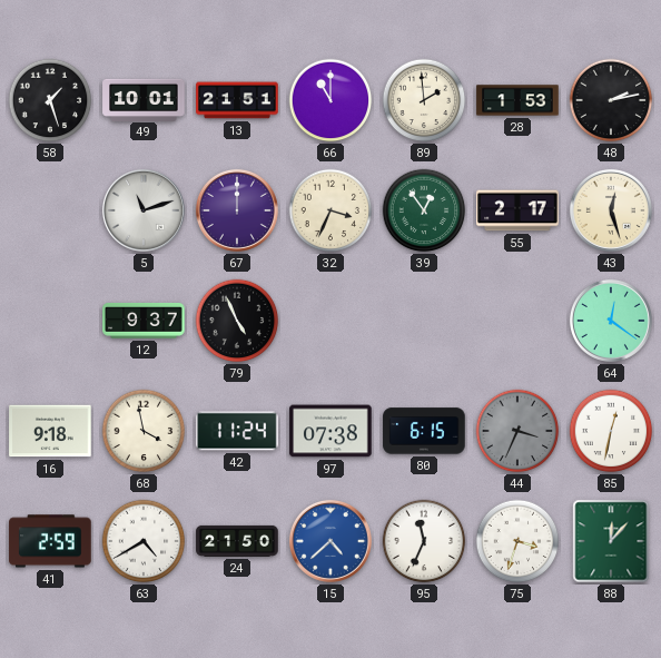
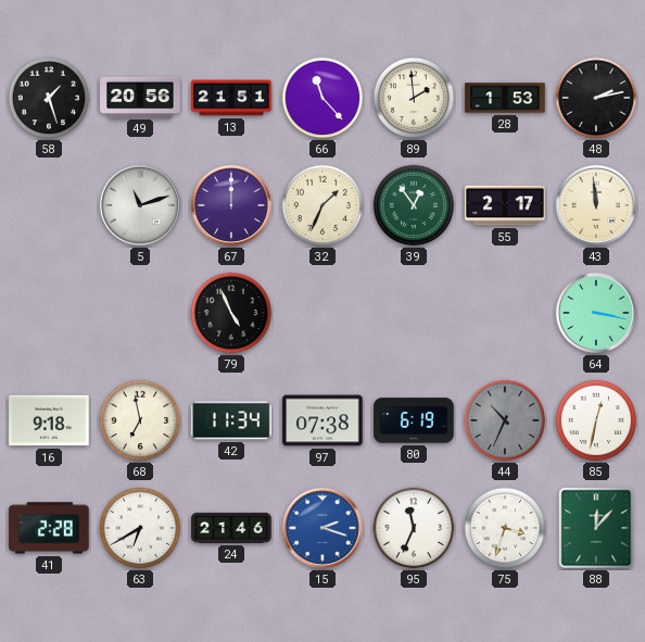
49: 10:01 -> 20:56 (140, 97)
66: 11:00 -> 11:23 (322, 98)
32: 3:34 -> 1:34 (322, 205)
43: 12:27 -> 11:59 (596, 205)
12: 9:37 -> none (144, 321)
64: 12:21 -> 3:17 (596, 313)
68: 3:58 -> 6:58 (140, 420)
42: 11:24 -> 11:34 (231, 420)
80: 6:15 -> 6:19 (414, 420)
44: 3:34 -> 10:34 (505, 420)
41: 2:59 -> 2:28 (49, 528)
63: 4:40 -> 6:40 (140, 528)
24: 21:50 -> 21:46 (231, 528)
15: 4:38 -> 2:18 (322, 528)
